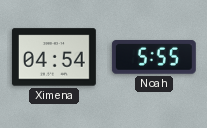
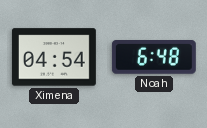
Noah: 5:55 -> 6:48 (154, 58)
